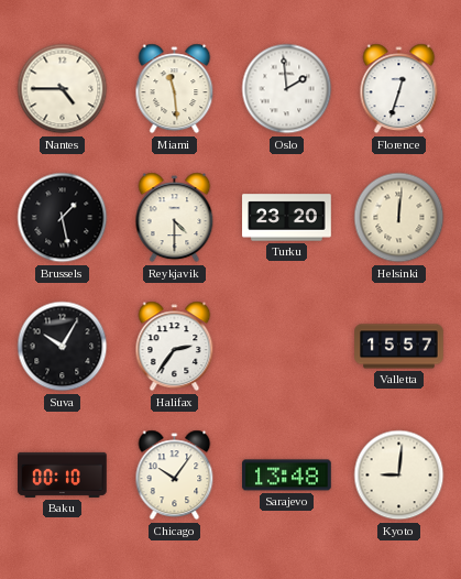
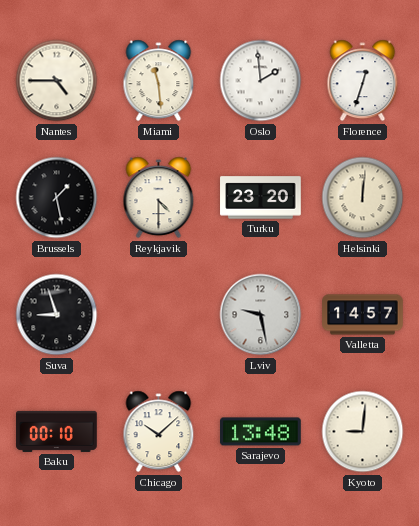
Suva: 10:05 -> 8:57 (57, 315)
Halifax: 2:36 -> none (175, 347)
Lviv: none -> 9:28 (261, 315)
Valletta: 15:57 -> 14:57 (363, 315)
Chicago: 10:06 -> 10:08 (159, 432)
